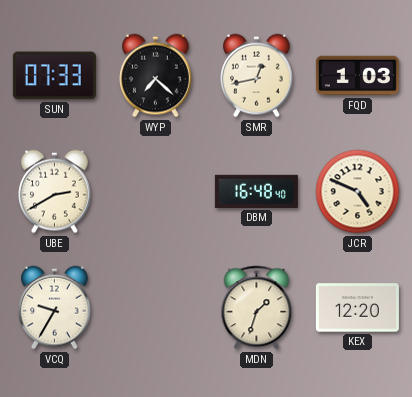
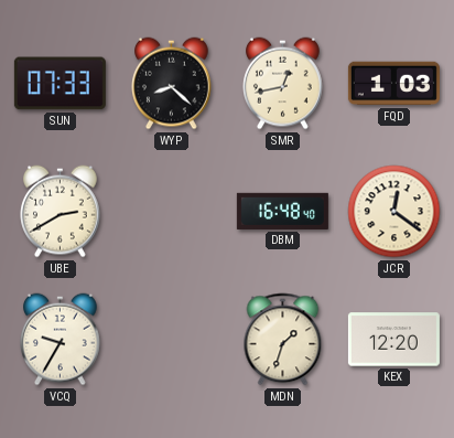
WYP: 7:22 -> 8:22 (172, 84)
JCR: 4:49 -> 12:21 (394, 212)
